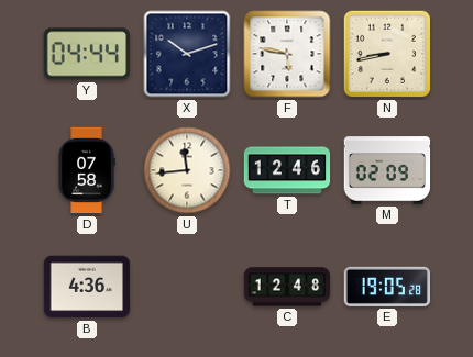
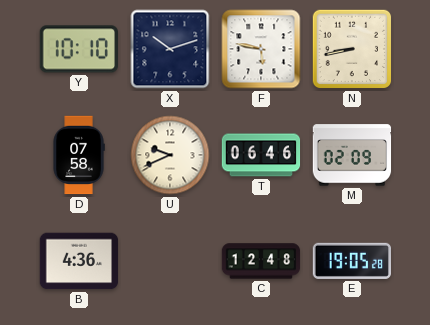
Y: 04:44 -> 10:10 (78, 49)
U: 11:44 -> 9:41 (170, 155)
T: 12:46 -> 06:46 (261, 155)
